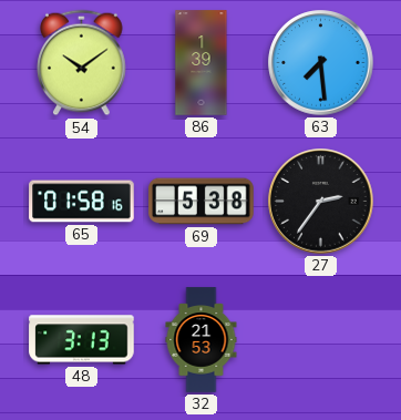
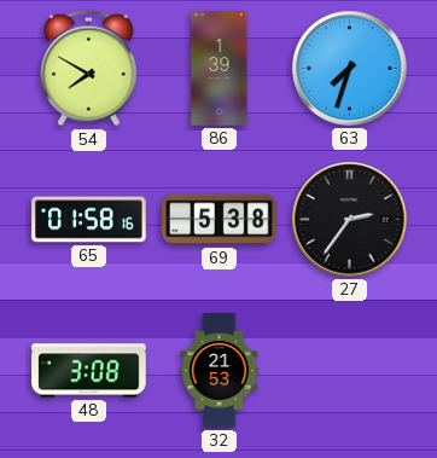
54: 10:09 -> 7:50 (89, 69)
63: 7:29 -> 7:33 (350, 69)
48: 3:13 -> 3:08 (89, 371)
